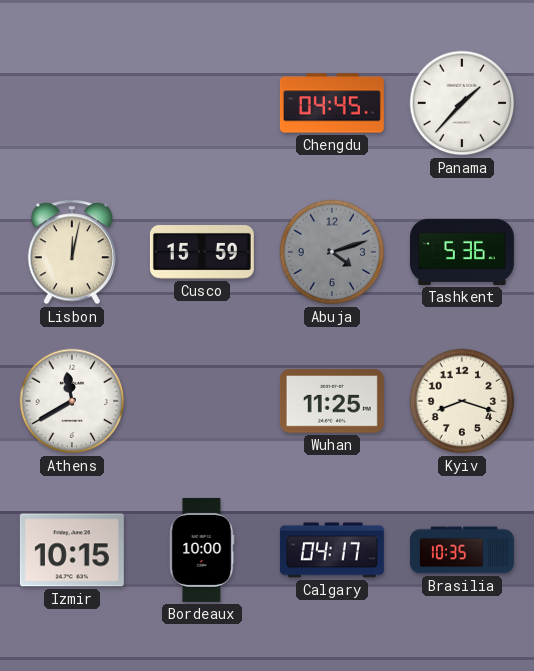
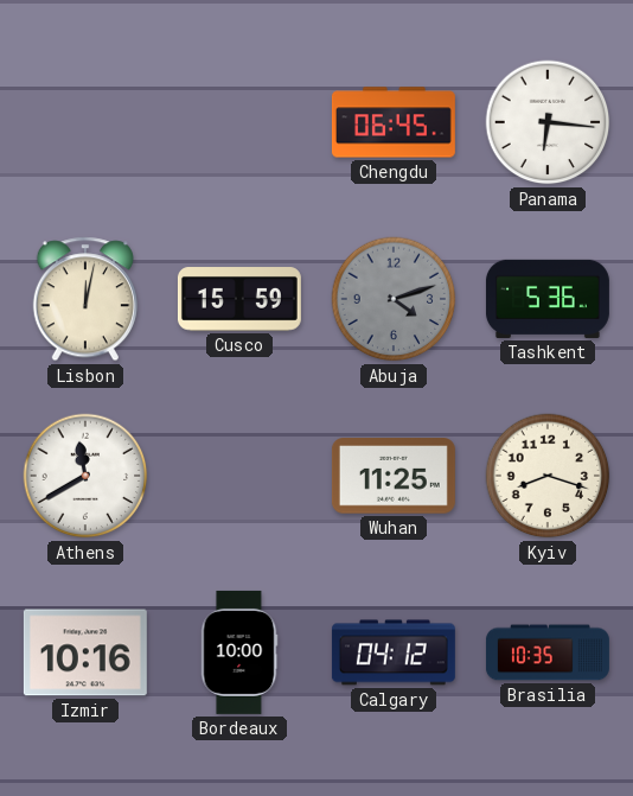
Chengdu: 04:45 -> 06:45 (394, 122)
Panama: 1:37 -> 6:16 (548, 122)
Izmir: 10:15 -> 10:16 (85, 652)
Calgary: 04:17 -> 04:12 (394, 652)
